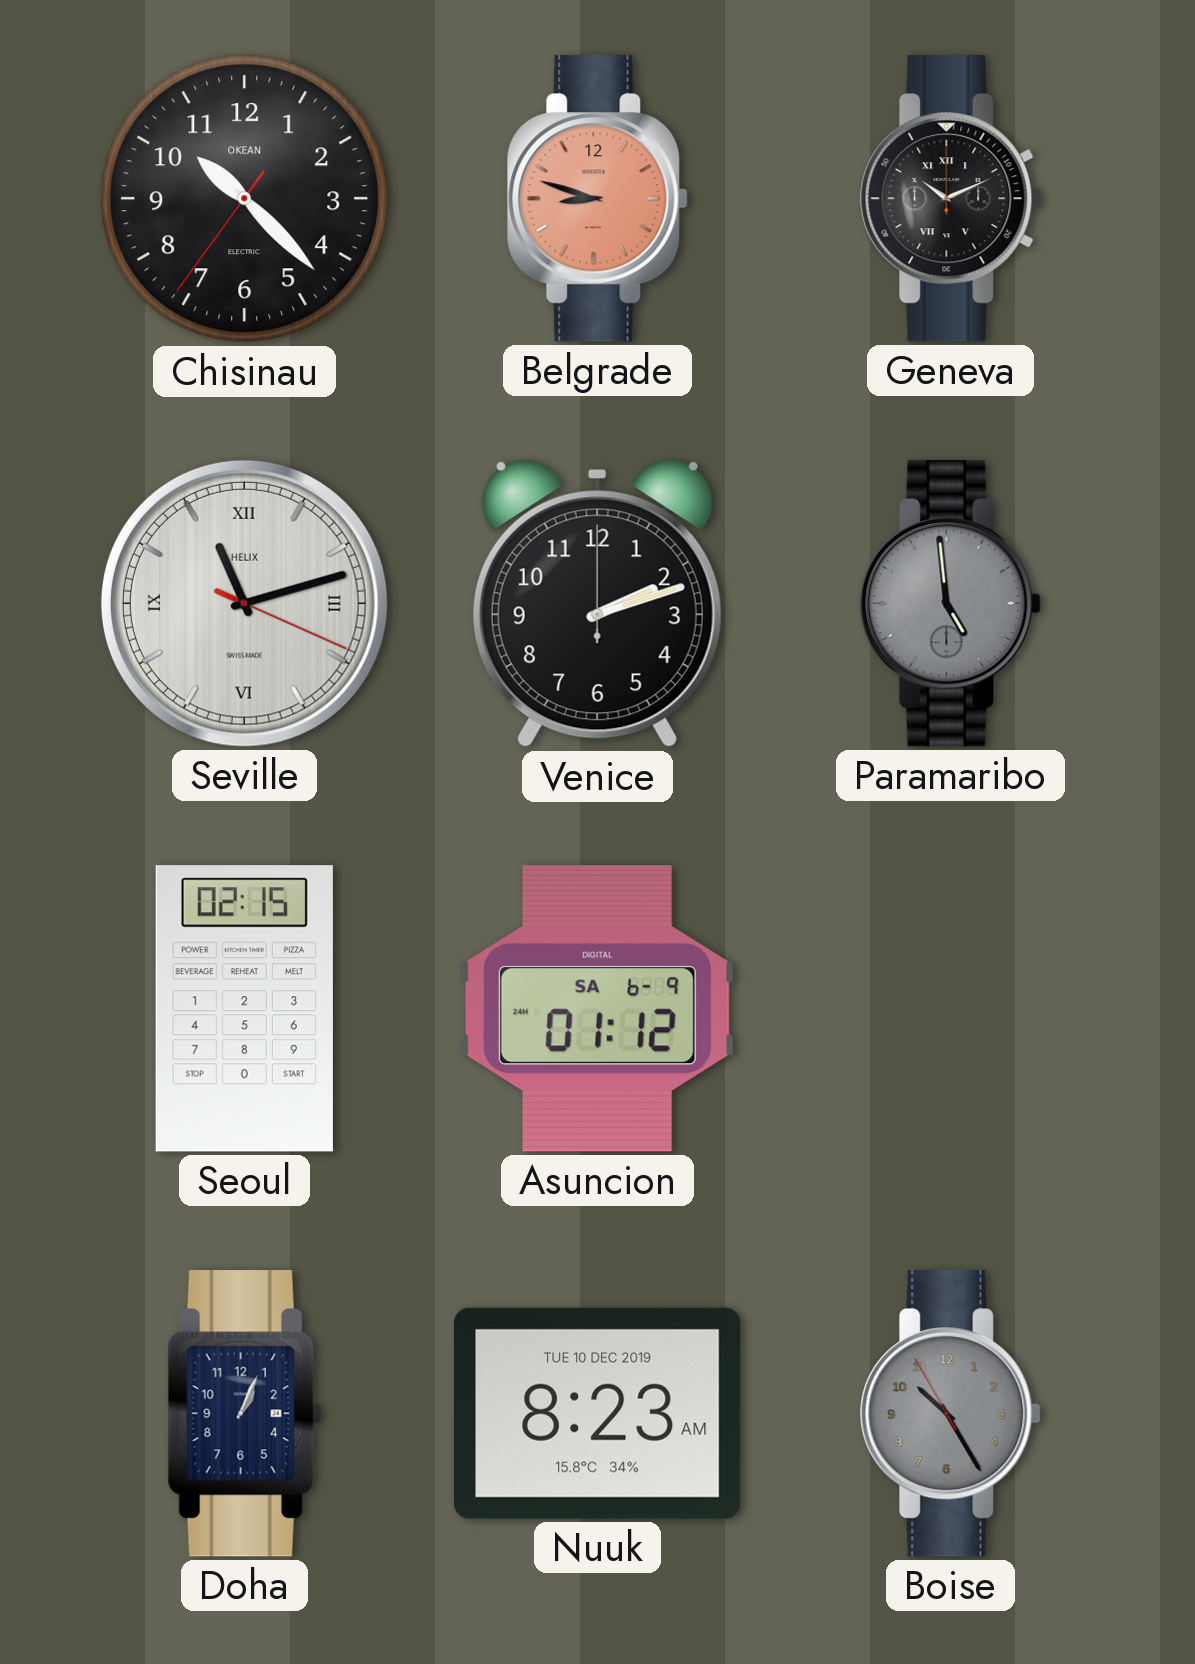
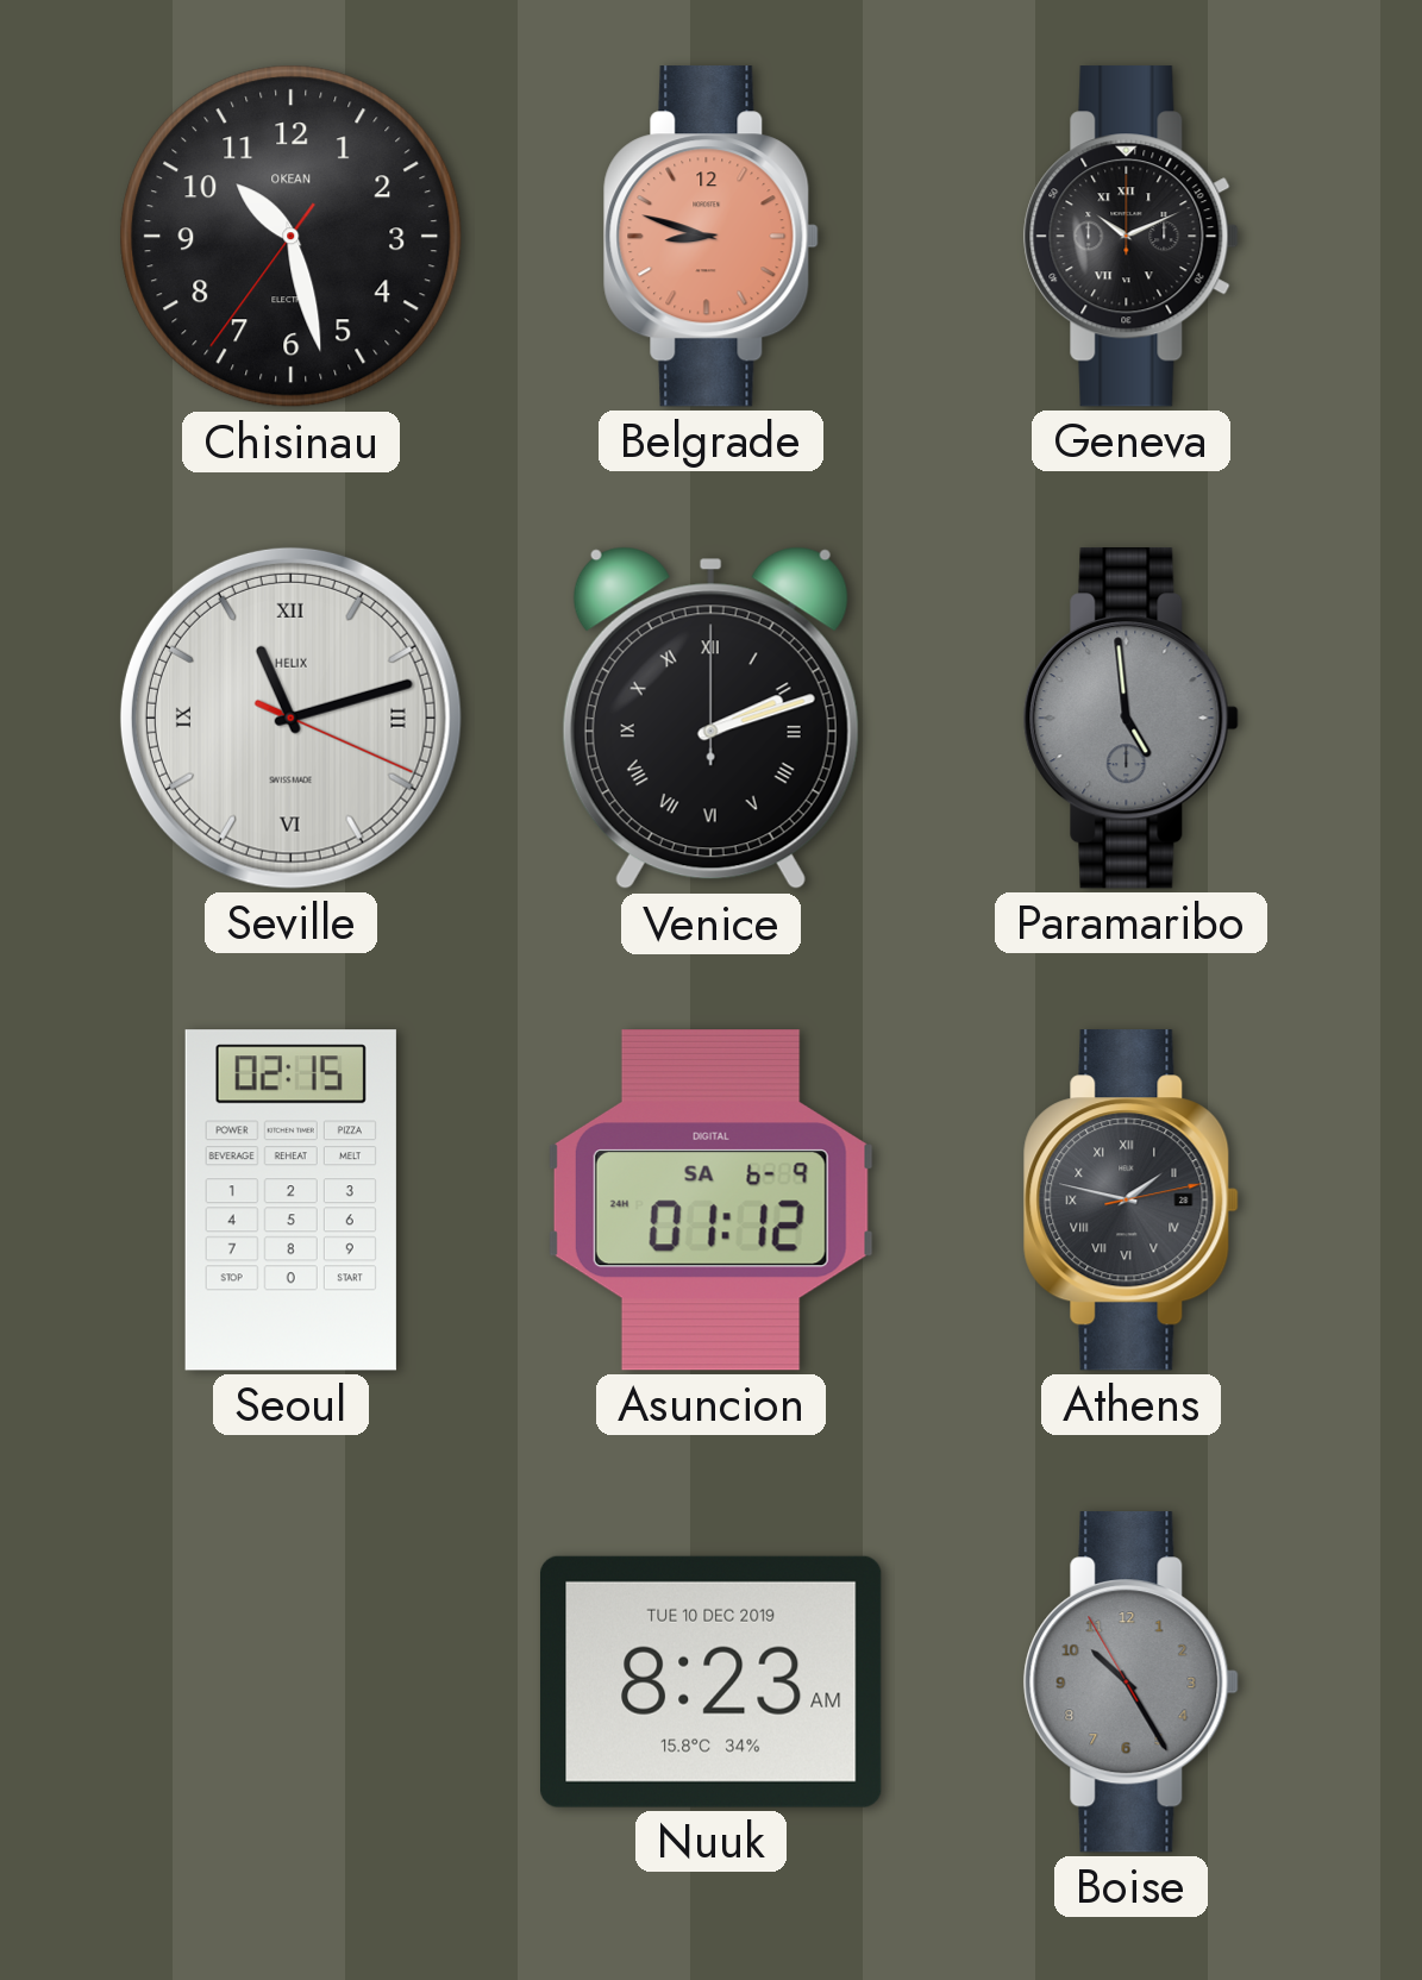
Chisinau: 10:22 -> 10:27 (292, 237)
Venice numerals: Arabic -> Roman (710, 719)
Athens: none -> 1:47 (1130, 1201)
Doha: 1:04 -> none (244, 1414)
